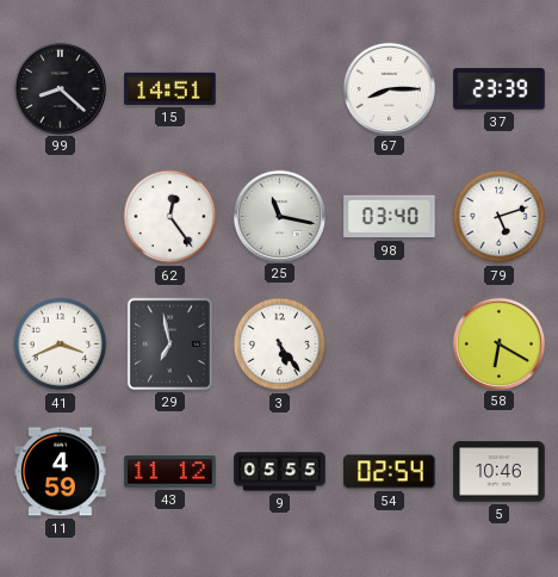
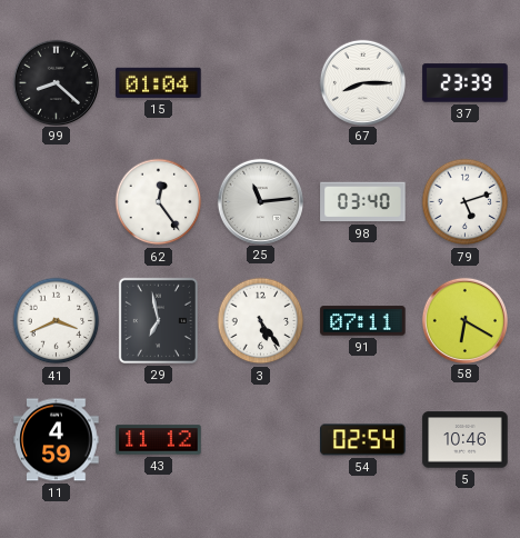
15: 14:51 -> 01:04 (159, 82)
25: 11:17 -> 11:14 (260, 201)
91: none -> 07:11 (363, 321)
9: 05:55 -> none (280, 472)
